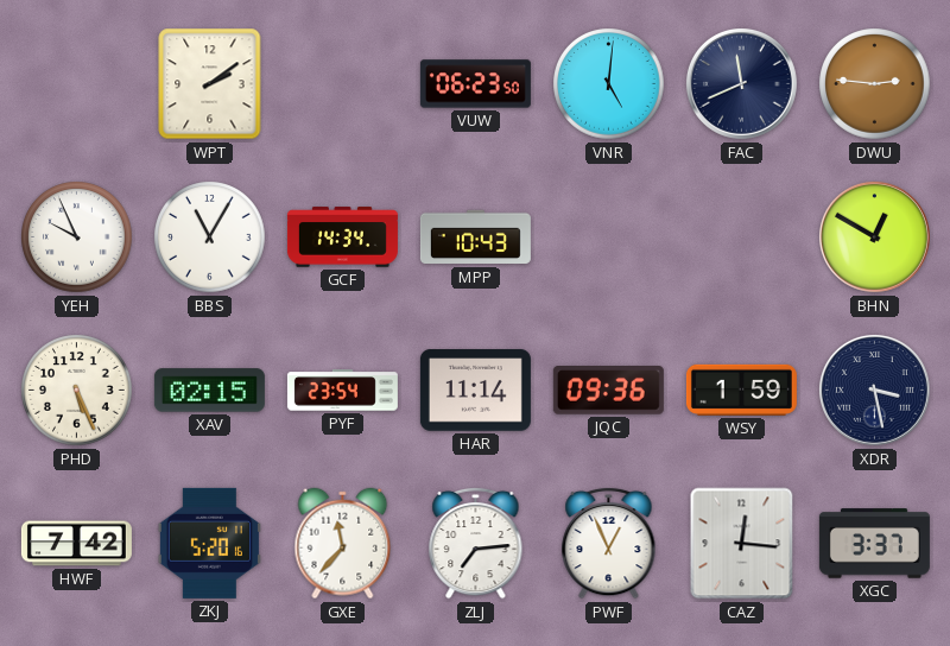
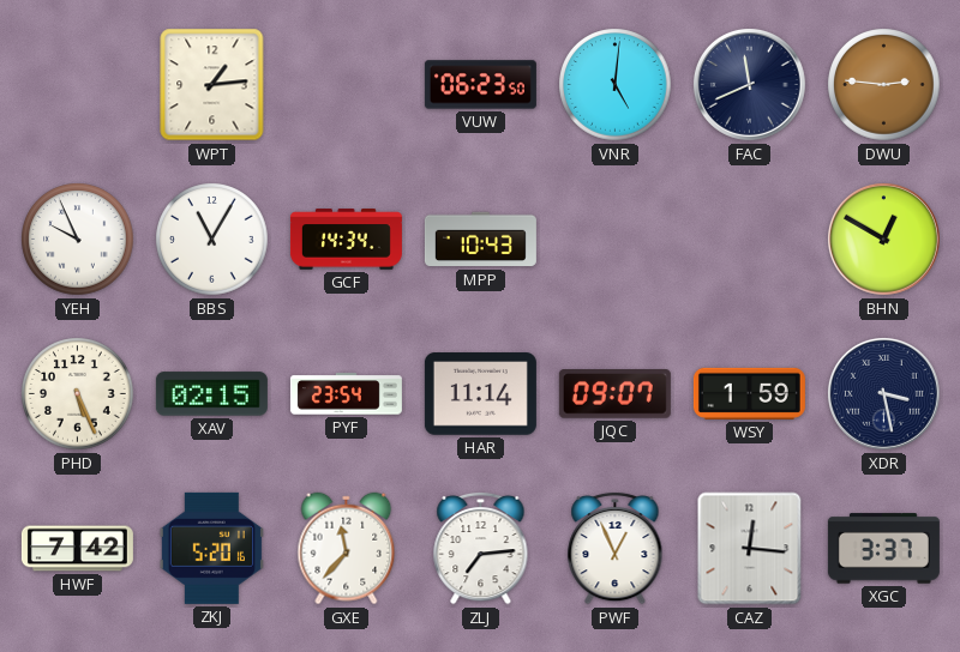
WPT: 2:09 -> 1:14 (212, 85)
JQC: 09:36 -> 09:07 (614, 394)
